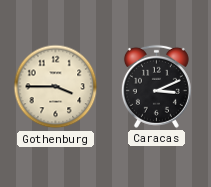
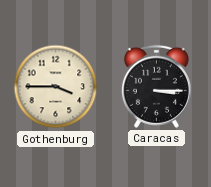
Caracas: 3:11 -> 3:15 (156, 86)
